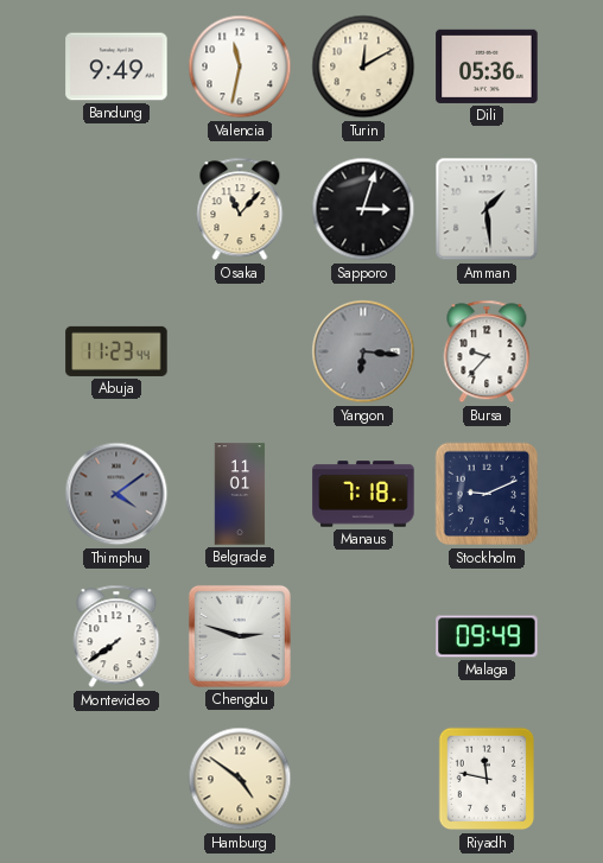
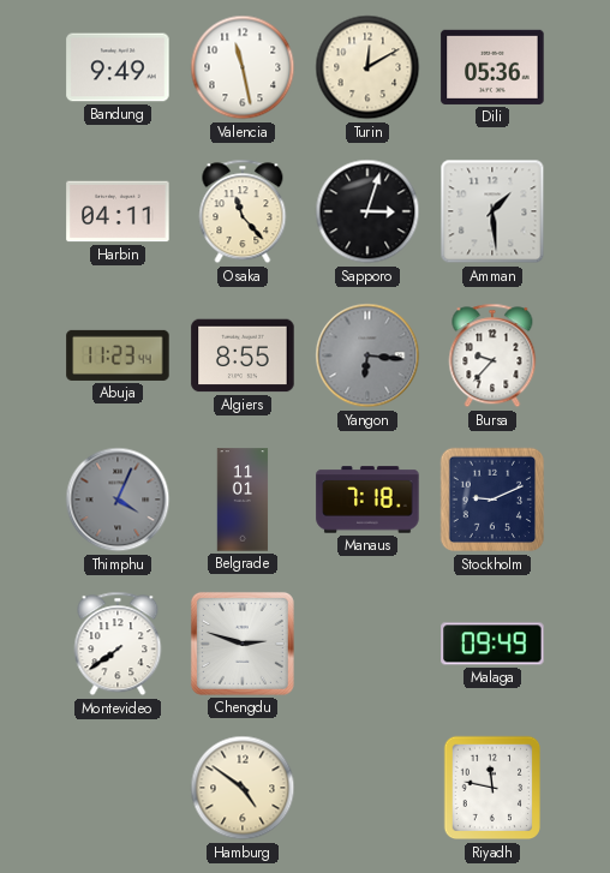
Valencia: 11:32 -> 11:28 (243, 67)
Harbin: none -> 04:11 (118, 211)
Osaka: 11:07 -> 11:23 (243, 211)
Algiers: none -> 8:55 (243, 355)
Thimphu: 4:09 -> 4:04 (118, 500)
